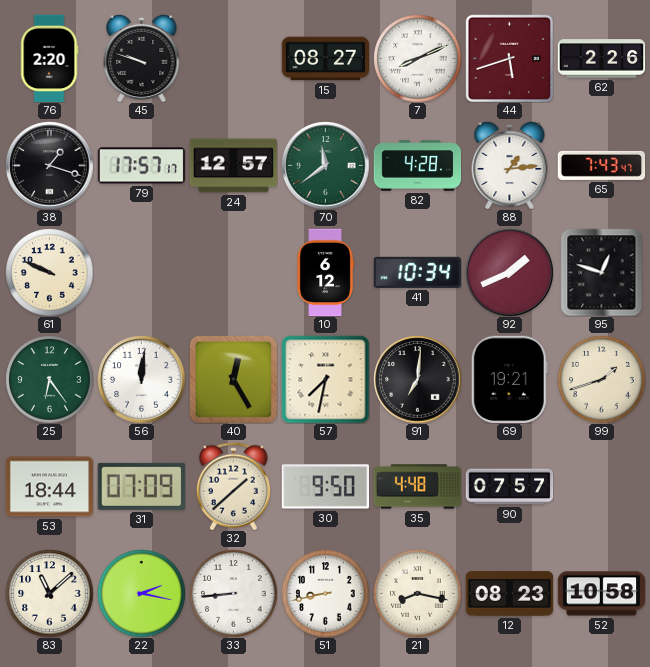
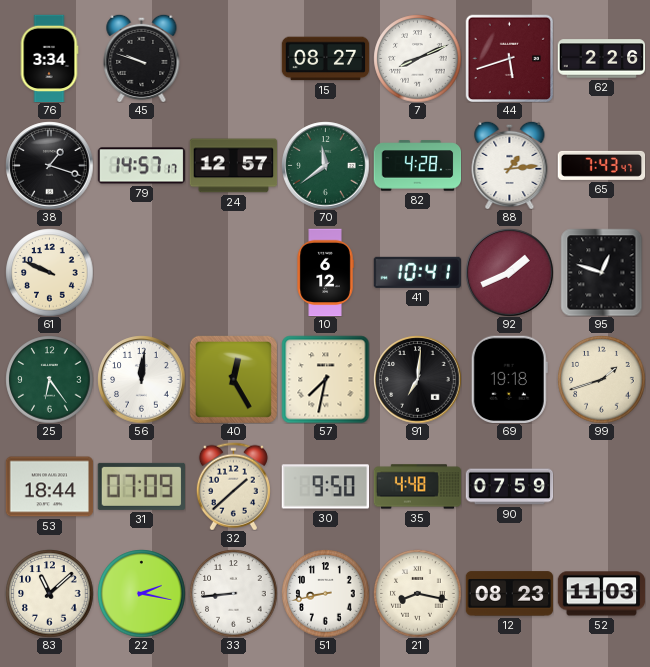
76: 2:20 -> 3:34 (49, 58)
79: 17:57 -> 14:57 (141, 166)
41: 10:34 -> 10:41 (417, 272)
69: 19:21 -> 19:18 (509, 379)
90: 07:57 -> 07:59 (509, 487)
52: 10:58 -> 11:03 (601, 594)
